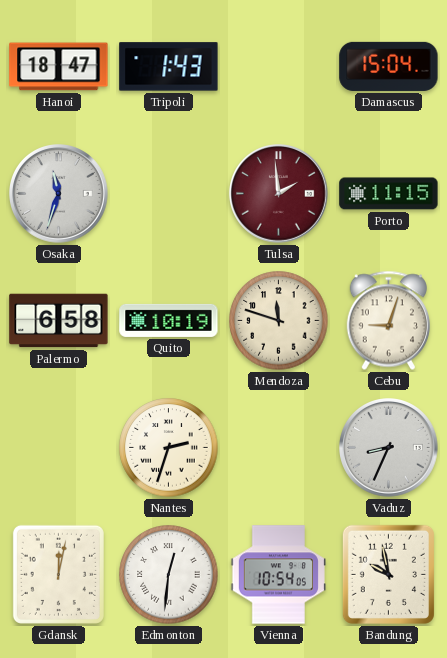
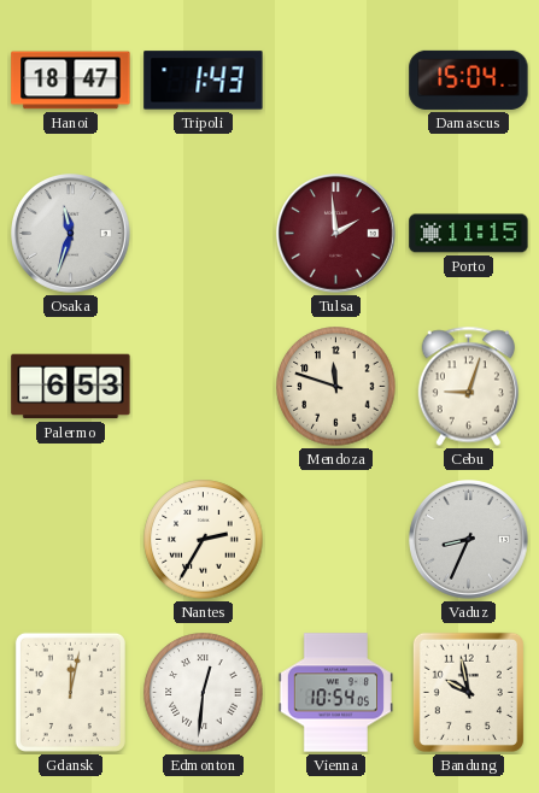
Palermo: 6:58 -> 6:53 (71, 387)
Quito: 10:19 -> none (169, 320)
Nantes: 2:33 -> 2:35 (204, 540)
